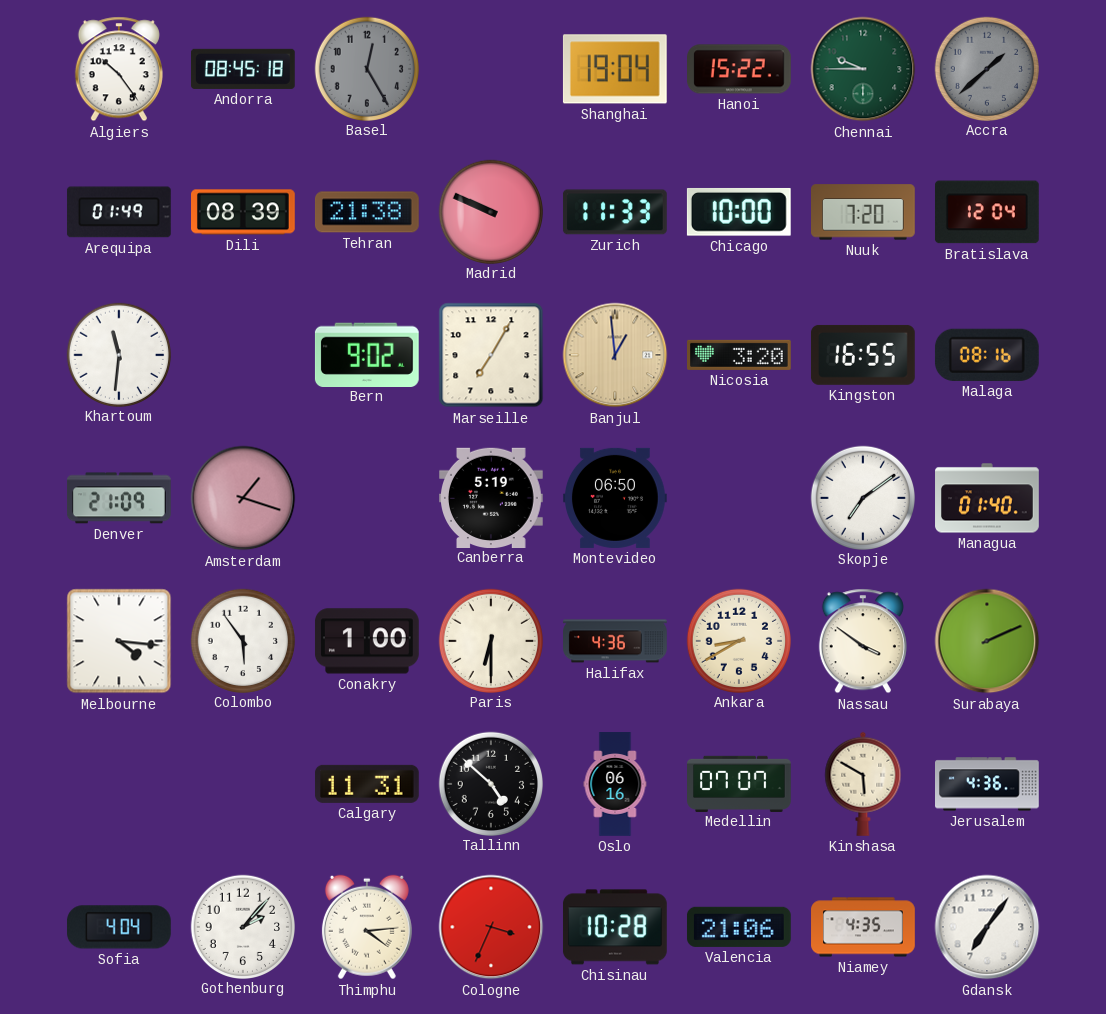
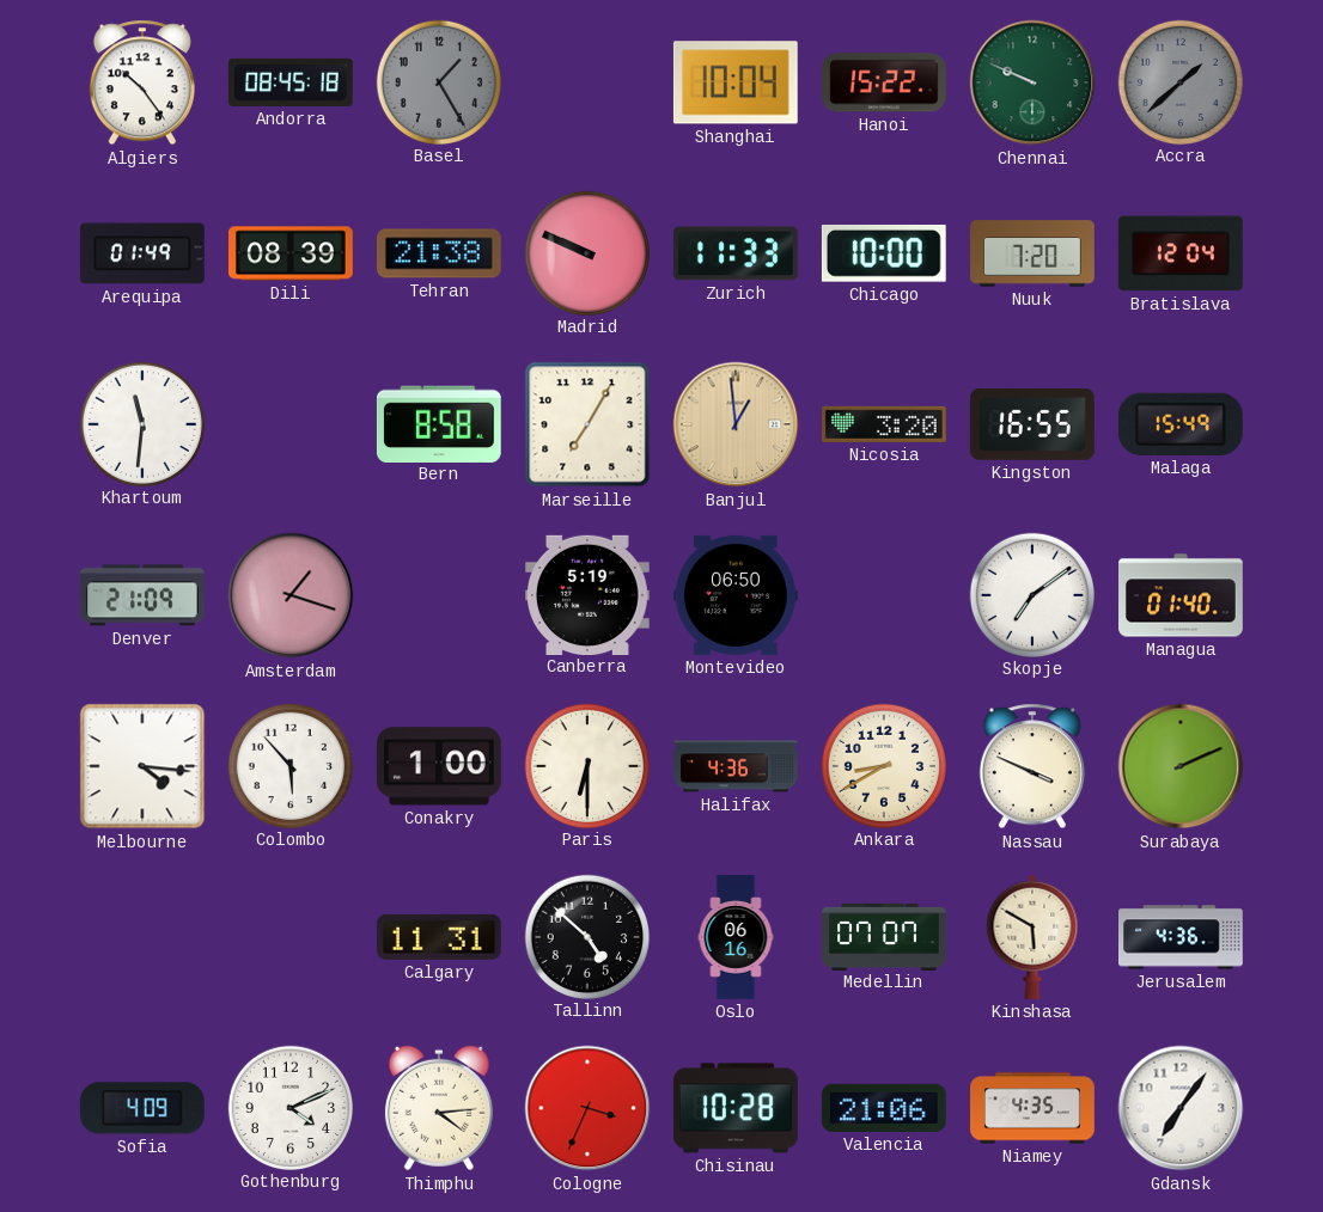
Basel: 12:25 -> 1:25 (438, 81)
Shanghai: 19:04 -> 10:04 (736, 82)
Chennai: 9:45 -> 9:49 (1032, 82)
Bern: 9:02 -> 8:58 (439, 423)
Malaga: 08:16 -> 15:49 (1181, 424)
Colombo: 5:54 -> 5:53 (289, 765)
Nassau: 3:51 -> 3:49 (1032, 766)
Sofia: 4:04 -> 4:09 (142, 1108)
Gothenburg: 2:07 -> 4:11 (289, 1107)
